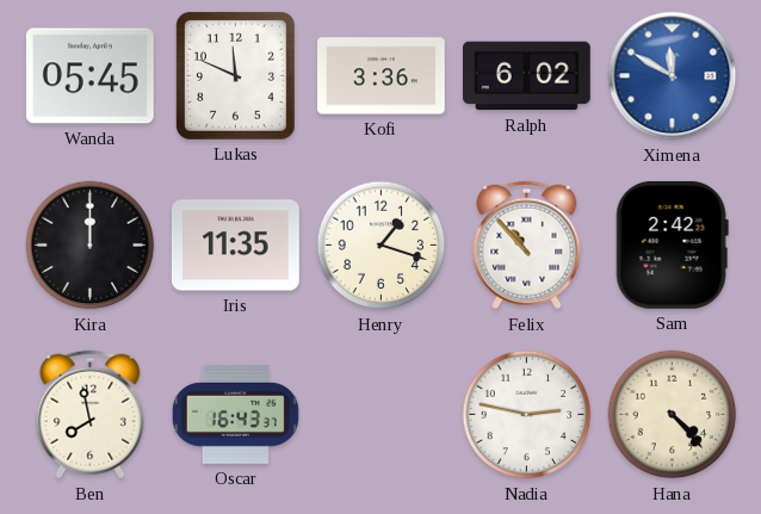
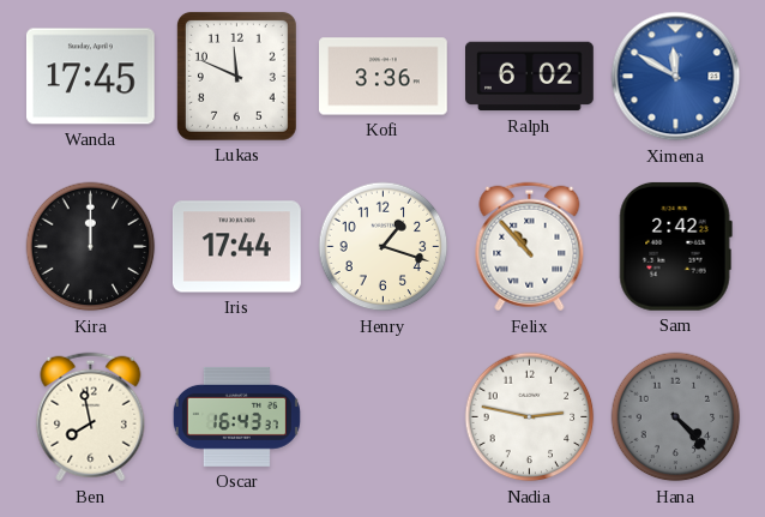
Wanda: 05:45 -> 17:45 (90, 77)
Iris: 11:35 -> 17:44 (237, 247)
Hana dial: cream -> grey (676, 417)
